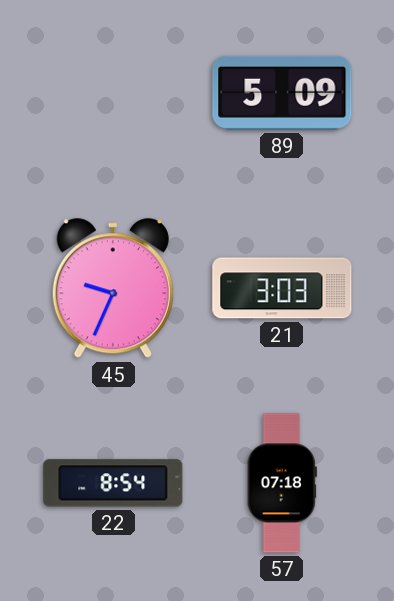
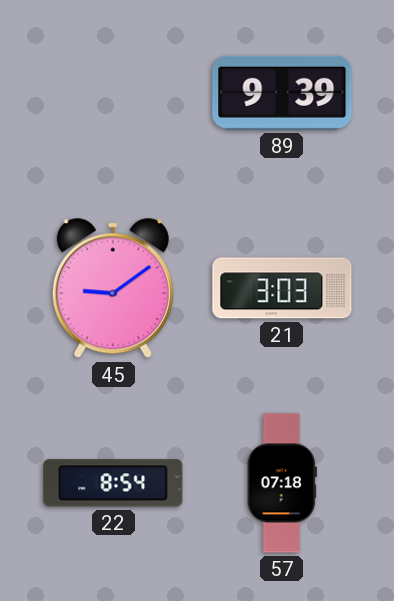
89: 5:09 -> 9:39 (282, 93)
45: 9:34 -> 9:09 (113, 289)
